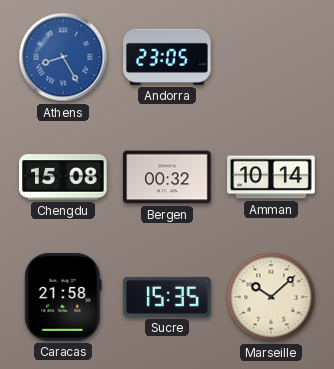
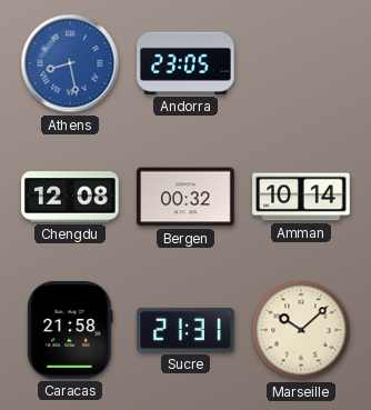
Athens: 8:25 -> 8:28 (70, 63)
Chengdu: 15:08 -> 12:08 (70, 197)
Sucre: 15:35 -> 21:31 (185, 330)
